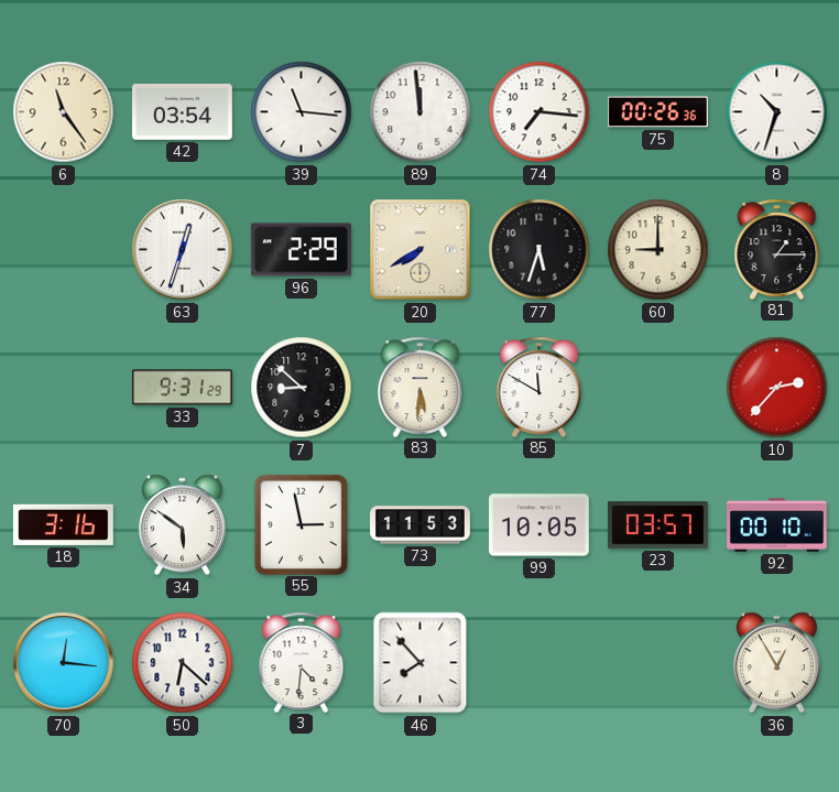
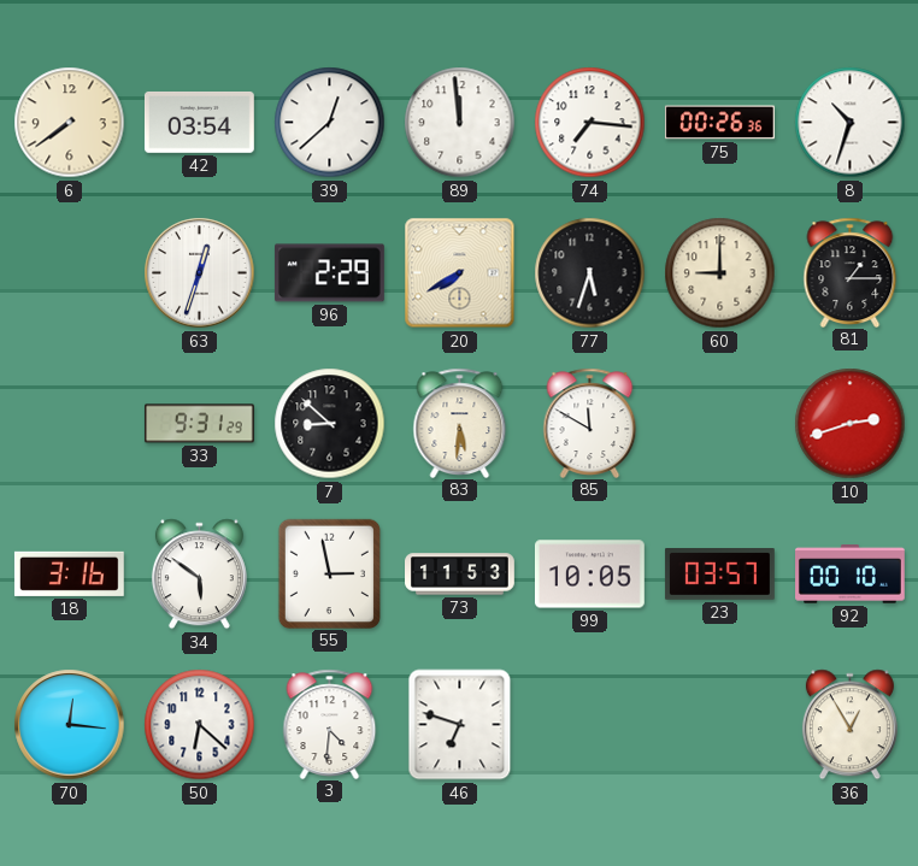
6: 11:24 -> 7:39 (70, 123)
39: 11:16 -> 12:38 (330, 123)
10: 2:37 -> 2:42 (851, 424)
46: 7:53 -> 6:48 (460, 725)
